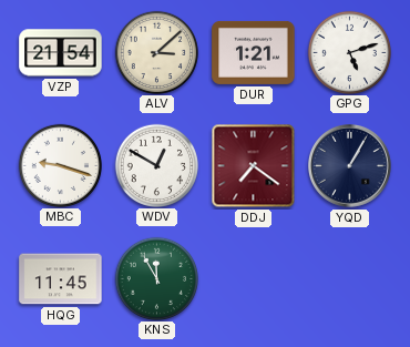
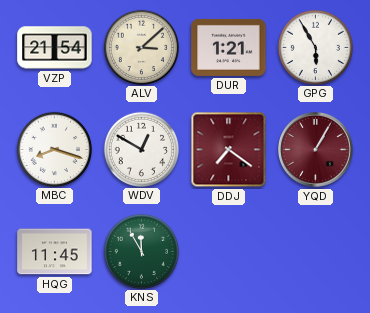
GPG: 5:12 -> 5:55 (315, 47)
MBC: 9:18 -> 8:18 (54, 149)
YQD dial: navy -> burgundy (316, 150)
